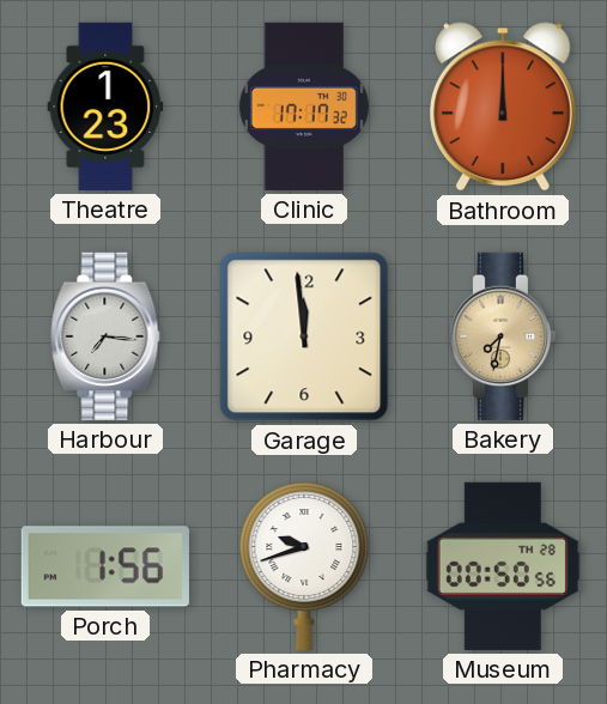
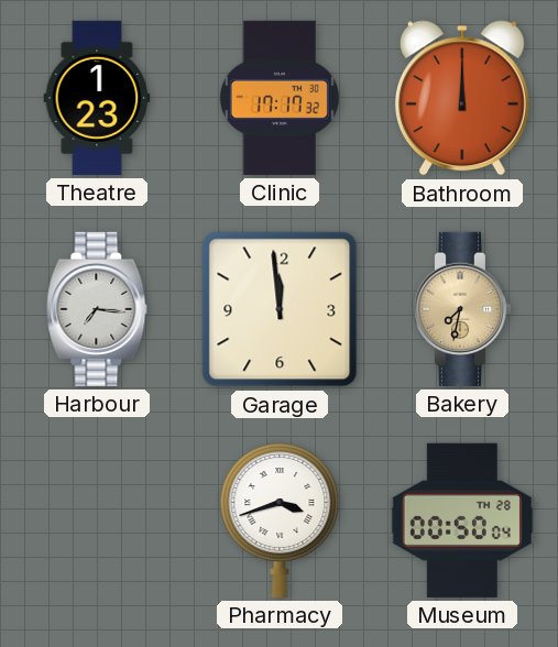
Porch: 1:56 -> none (105, 566)
Pharmacy: 9:42 -> 3:42 (280, 520)
Museum: 00:50:56 -> 00:50:04 (462, 520)
